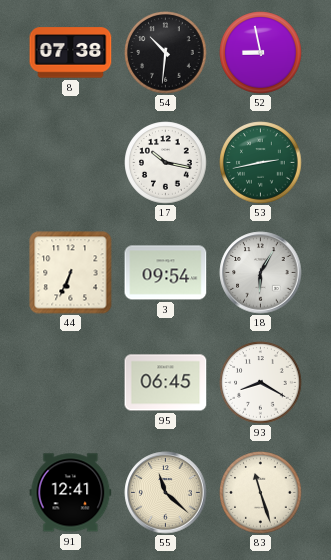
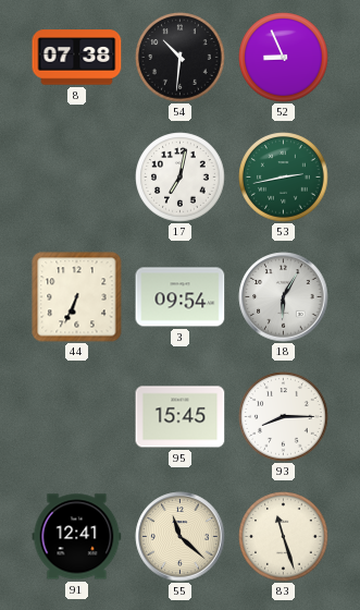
52: 8:58 -> 8:56 (284, 58)
17: 10:17 -> 7:02 (181, 178)
95: 06:45 -> 15:45 (181, 417)
93: 8:20 -> 8:15 (284, 417)
